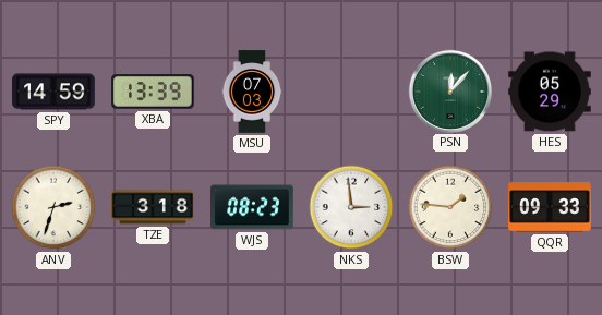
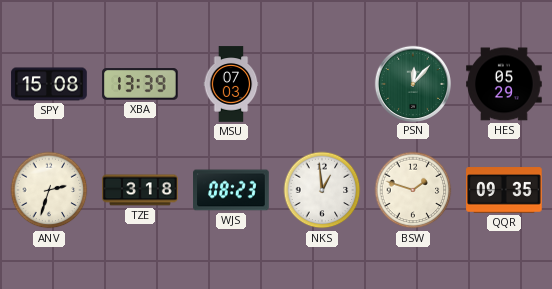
SPY: 14:59 -> 15:08 (49, 84)
NKS: 2:59 -> 12:59 (322, 190)
BSW: 1:46 -> 1:48 (413, 190)
QQR: 09:33 -> 09:35 (504, 190)
